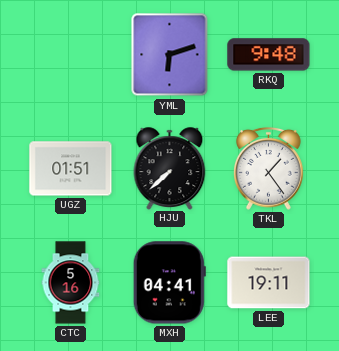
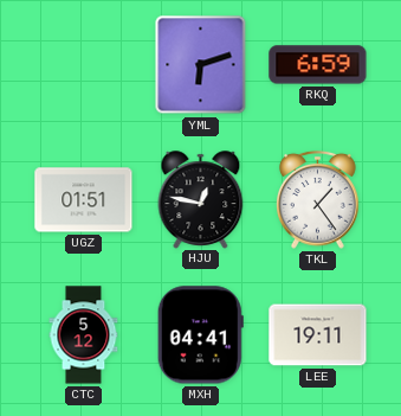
RKQ: 9:48 -> 6:59 (318, 65)
HJU: 7:38 -> 12:47 (201, 199)
CTC: 5:16 -> 5:12 (84, 335)
